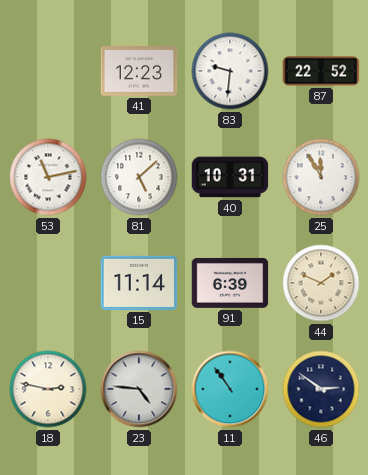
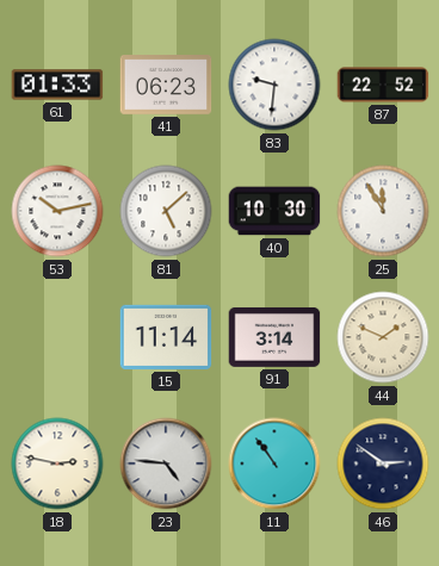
61: none -> 01:33 (57, 85)
41: 12:23 -> 06:23 (166, 85)
53: 11:13 -> 10:13 (57, 211)
40: 10:31 -> 10:30 (274, 211)
91: 6:39 -> 3:14 (274, 337)
